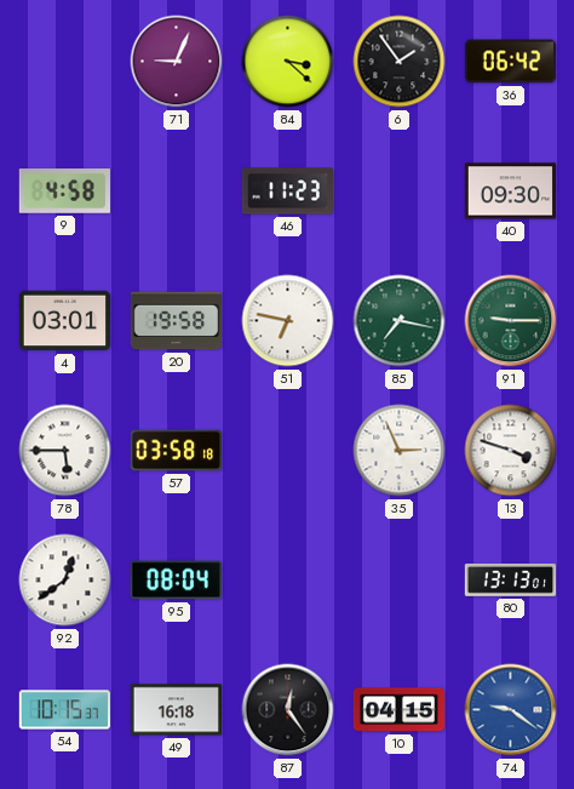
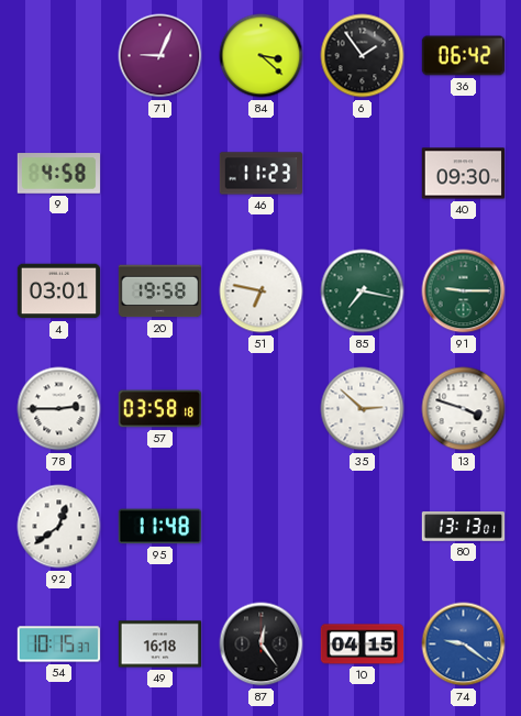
78: 5:45 -> 2:45 (59, 409)
35: 2:56 -> 2:52 (363, 409)
95: 08:04 -> 11:48 (159, 527)
